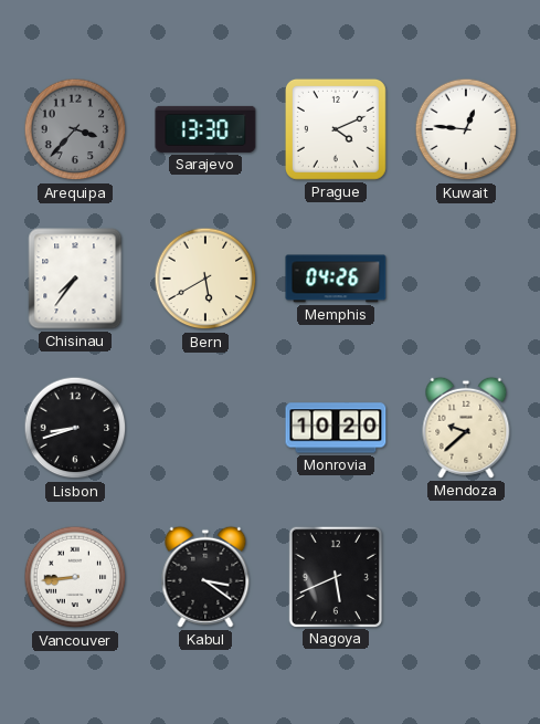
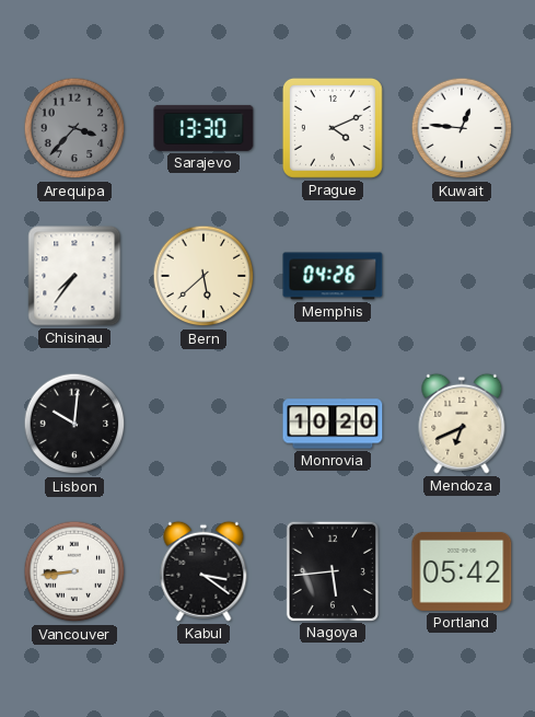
Bern: 5:40 -> 5:38 (203, 276)
Lisbon: 8:42 -> 10:01 (74, 424)
Mendoza: 9:38 -> 6:41 (462, 424)
Nagoya: 5:41 -> 5:44 (332, 570)
Portland: none -> 05:42 (462, 571)
